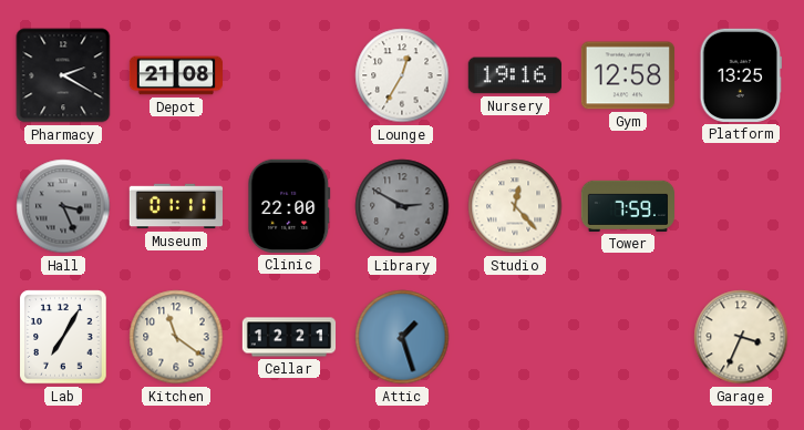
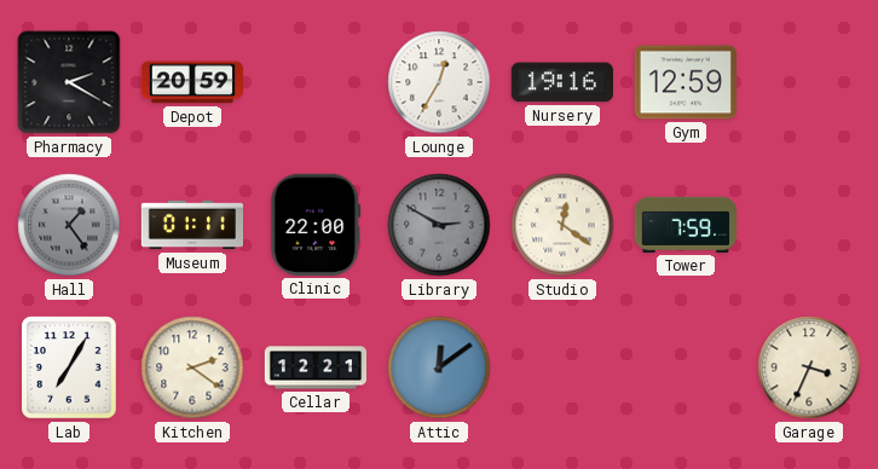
Depot: 21:08 -> 20:59 (192, 82)
Gym: 12:58 -> 12:59 (685, 82)
Platform: 13:25 -> none (741, 75)
Hall: 3:26 -> 1:24 (69, 225)
Studio: 12:23 -> 12:21 (562, 225)
Kitchen: 11:21 -> 2:21 (192, 367)
Attic: 1:27 -> 12:09 (439, 367)
